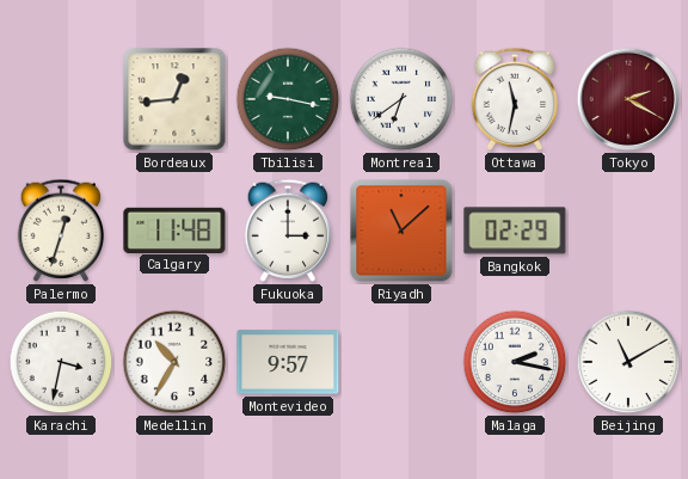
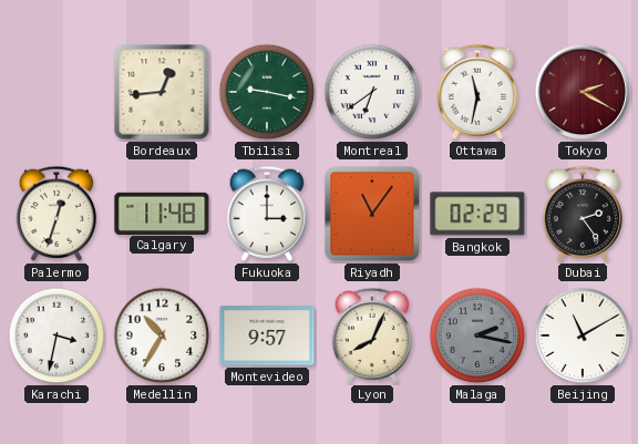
Riyadh: 11:08 -> 11:06 (372, 214)
Dubai: none -> 2:24 (583, 214)
Lyon: none -> 8:04 (372, 335)
Malaga dial: white -> grey (477, 335)
